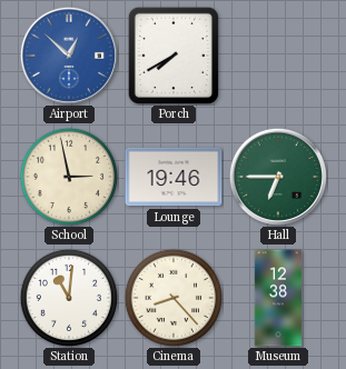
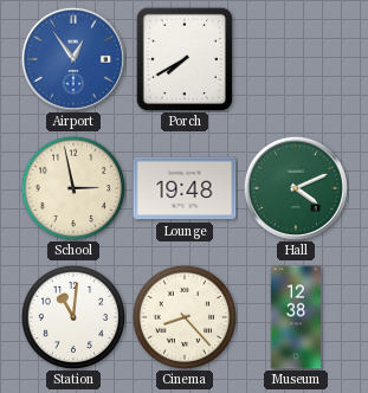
Airport: 12:52 -> 12:54 (73, 59)
Lounge: 19:46 -> 19:48 (185, 188)
Hall: 6:45 -> 4:11 (296, 188)
